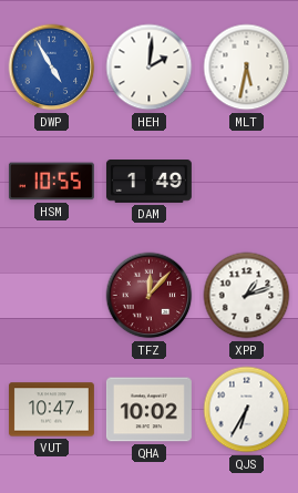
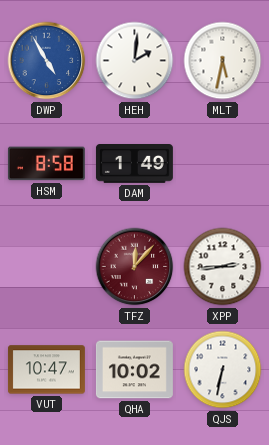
HSM: 10:55 -> 8:58 (46, 164)
XPP: 1:12 -> 2:44 (223, 267)
QJS: 6:35 -> 6:32 (223, 370)
